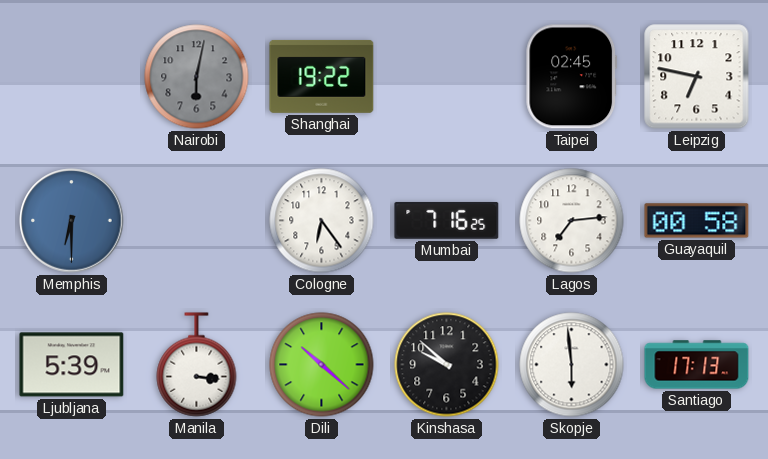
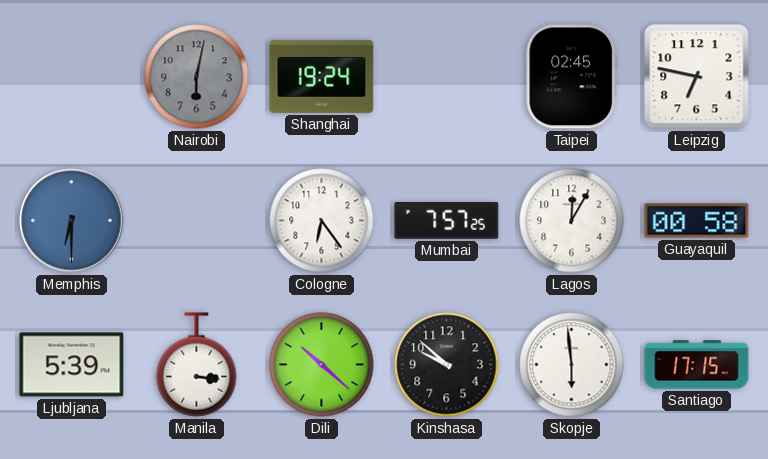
Shanghai: 19:22 -> 19:24 (322, 76)
Mumbai: 7:16 -> 7:57 (447, 220)
Lagos: 7:14 -> 12:05 (572, 221)
Santiago: 17:13 -> 17:15 (697, 365)
